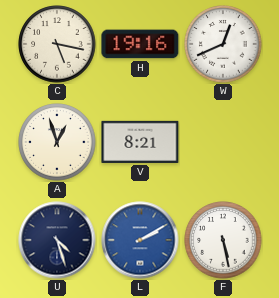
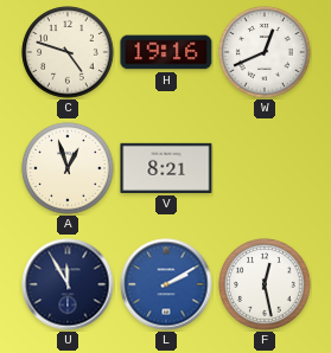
C: 5:17 -> 4:48 (68, 52)
U: 4:27 -> 11:55 (68, 284)
F: 5:28 -> 12:28 (265, 284)
